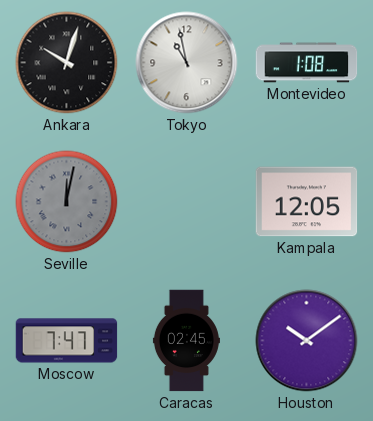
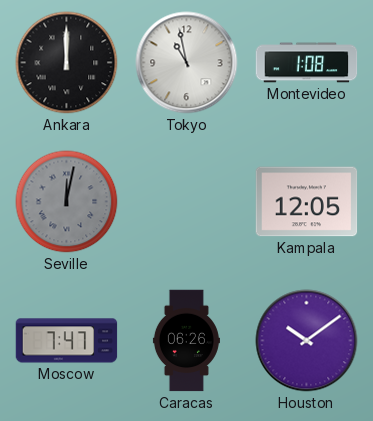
Ankara: 10:03 -> 12:00 (67, 63)
Caracas: 02:45 -> 06:26 (186, 341)
